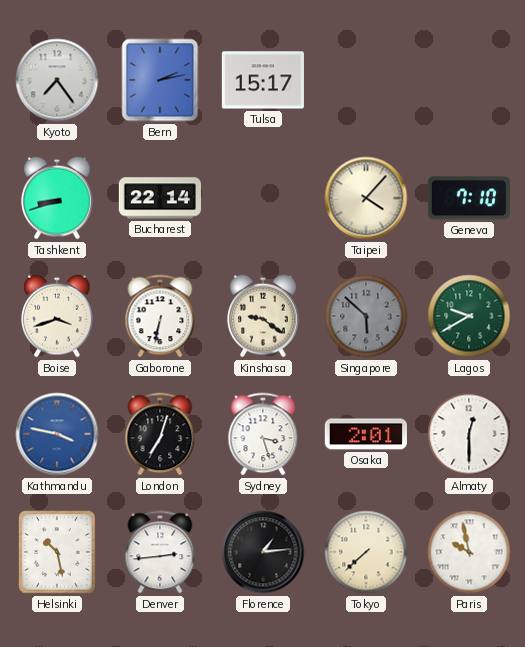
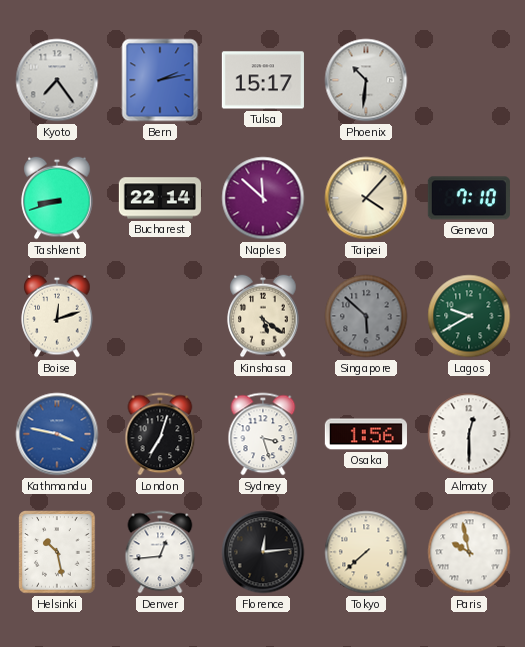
Phoenix: none -> 10:31 (366, 80)
Naples: none -> 11:52 (263, 198)
Boise: 3:42 -> 12:12 (57, 316)
Gaborone: 6:32 -> none (160, 316)
Kinshasa: 9:21 -> 5:21 (263, 316)
Osaka: 2:01 -> 1:56 (366, 434)
Denver: 2:44 -> 12:44 (160, 552)
Florence: 1:14 -> 12:14 (263, 552)
